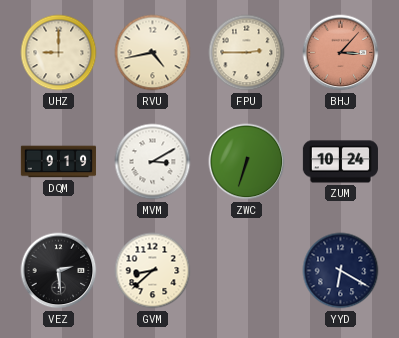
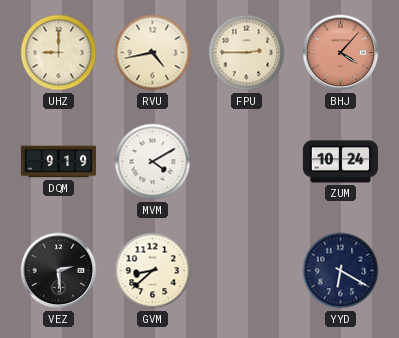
BHJ: 3:07 -> 4:07 (341, 53)
MVM: 3:10 -> 4:10 (153, 162)
ZWC: 6:33 -> none (247, 162)
